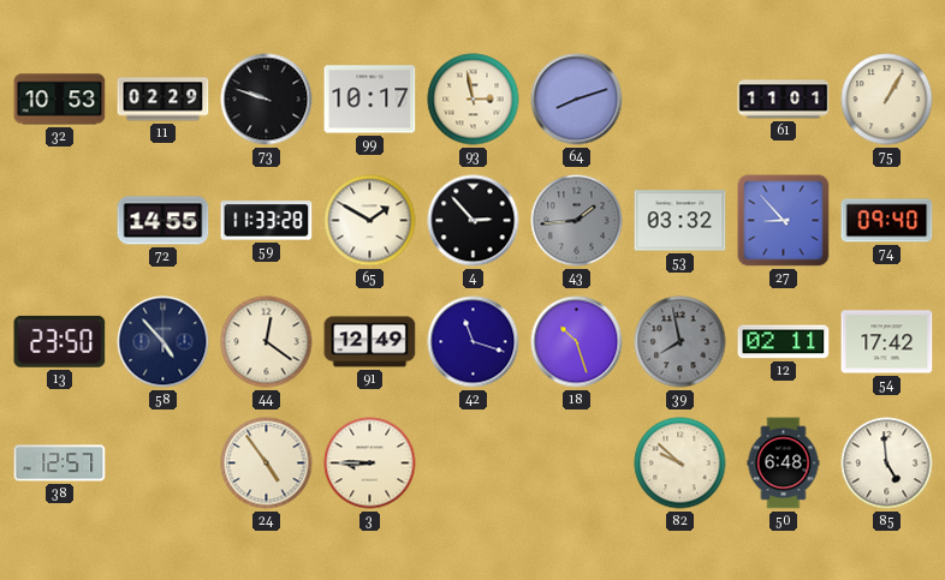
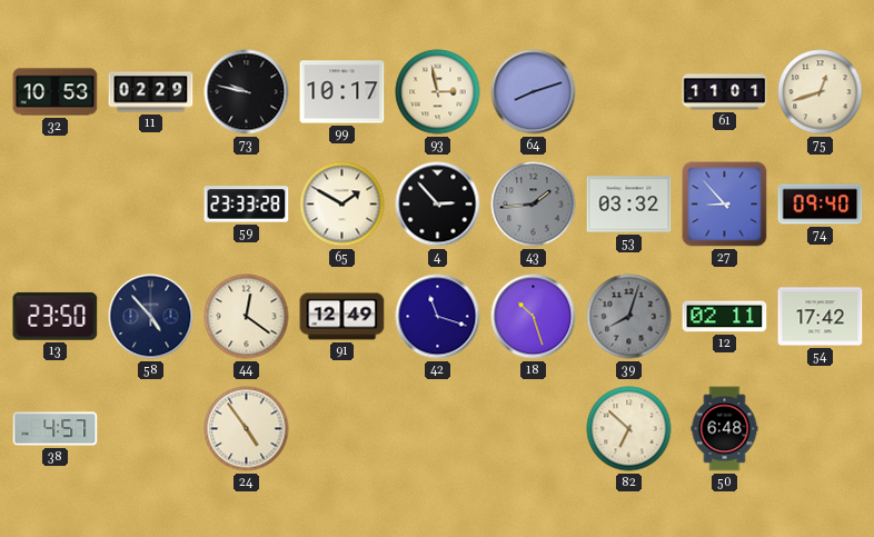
73: 9:48 -> 9:47 (247, 92)
75: 1:05 -> 12:42 (821, 92)
72: 14:55 -> none (164, 221)
59: 11:33 -> 23:33 (247, 205)
39: 7:58 -> 8:03 (629, 317)
38: 12:57 -> 4:57 (56, 429)
3: 8:45 -> none (370, 464)
82: 9:52 -> 6:52 (629, 429)
85: 4:59 -> none (887, 464)
